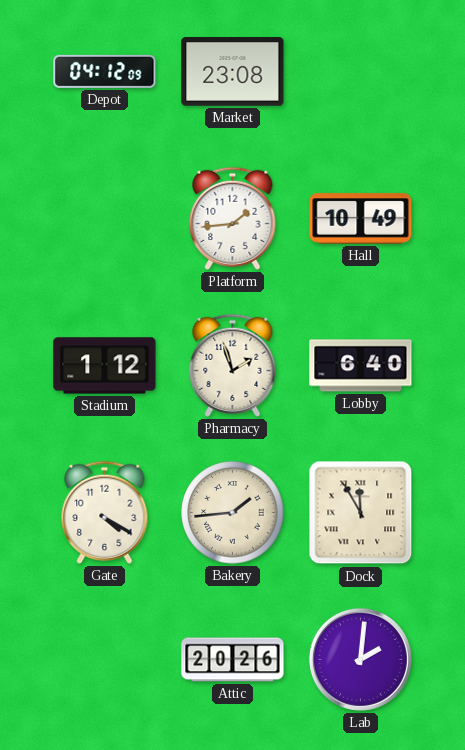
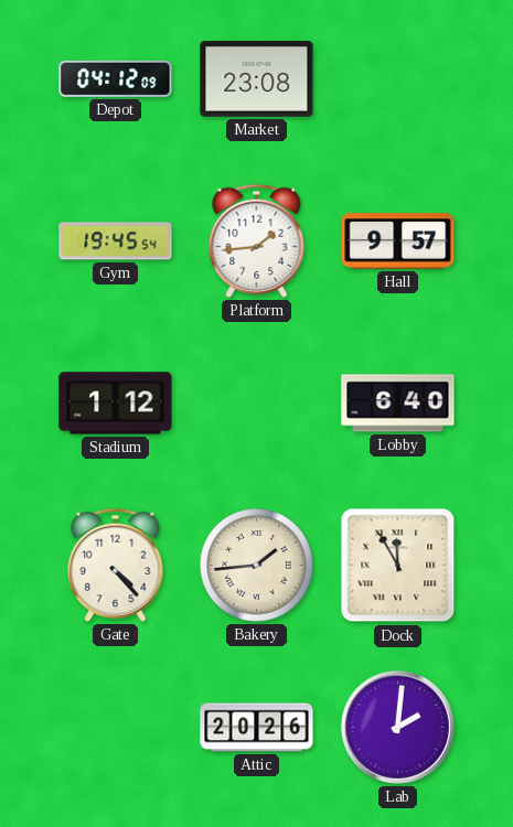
Gym: none -> 19:45 (116, 241)
Hall: 10:49 -> 9:57 (398, 241)
Pharmacy: 1:57 -> none (233, 365)
Gate: 4:20 -> 4:23 (116, 565)
